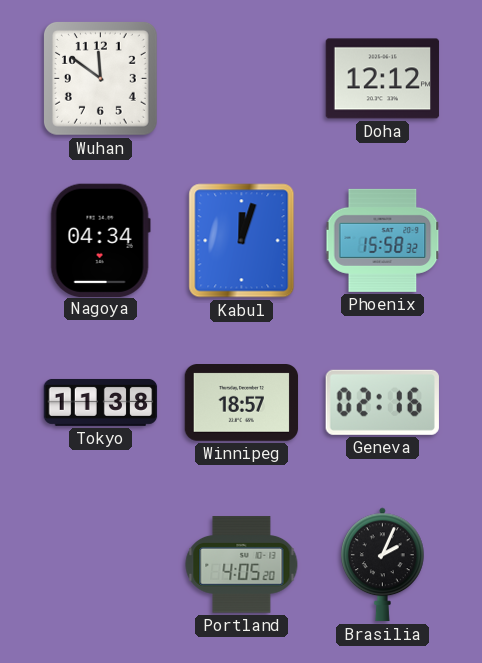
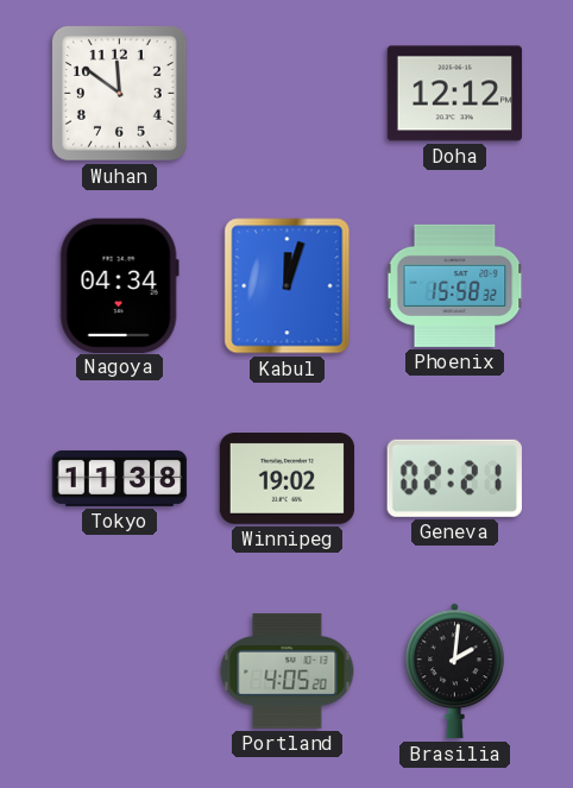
Winnipeg: 18:57 -> 19:02 (288, 479)
Geneva: 02:16 -> 02:21 (454, 478)
Brasilia: 2:04 -> 2:01 (455, 672)
